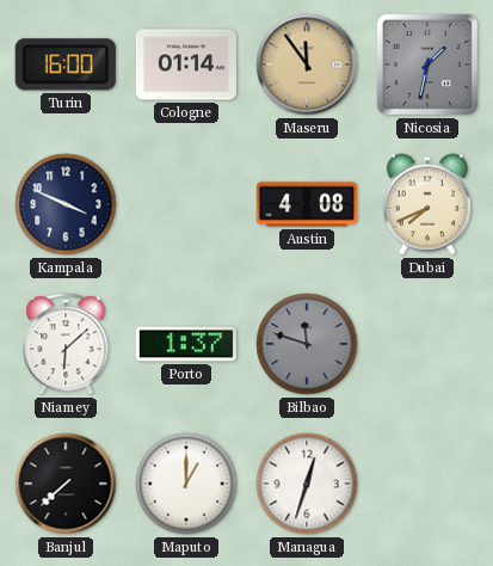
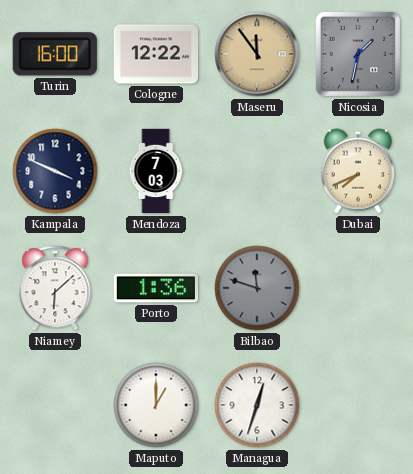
Cologne: 01:14 -> 12:22 (155, 54)
Mendoza: none -> 7:03 (156, 171)
Austin: 4:08 -> none (306, 204)
Porto: 1:37 -> 1:36 (155, 288)
Banjul: 7:38 -> none (66, 484)
